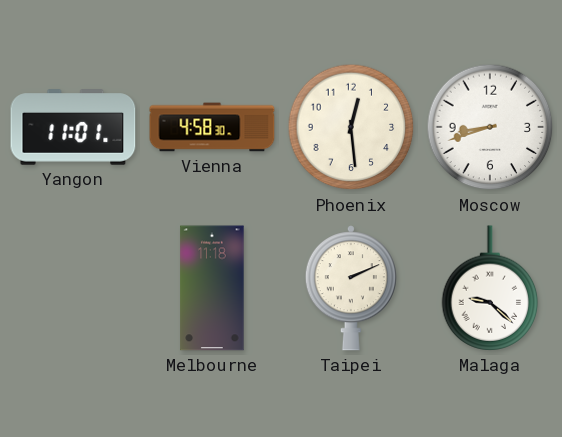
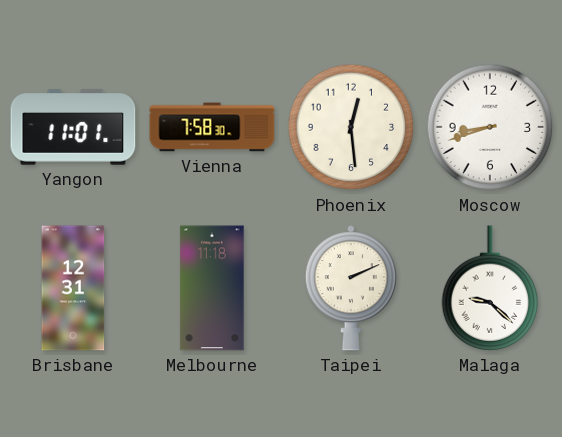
Vienna: 4:58 -> 7:58 (212, 127)
Brisbane: none -> 12:31 (73, 288)
